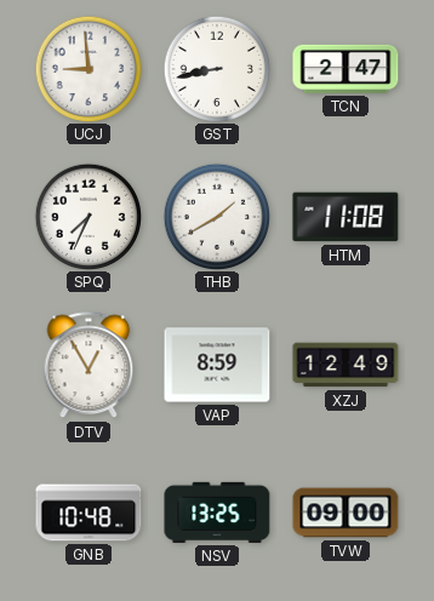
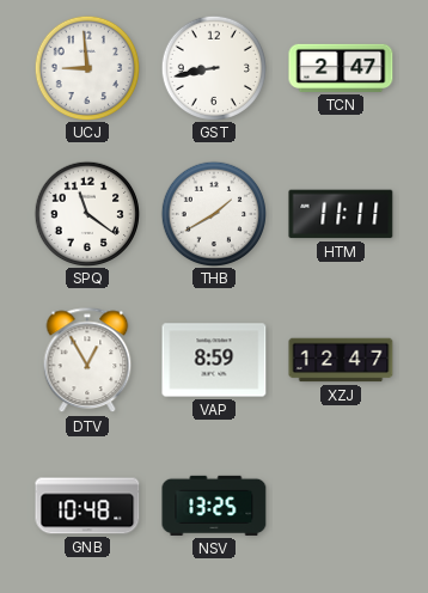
SPQ: 7:34 -> 11:21 (87, 213)
HTM: 11:08 -> 11:11 (341, 214)
XZJ: 12:49 -> 12:47 (341, 360)
TVW: 09:00 -> none (346, 513)
